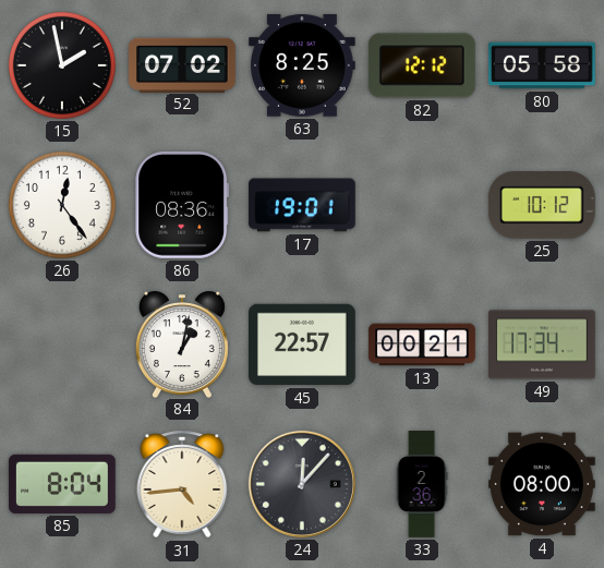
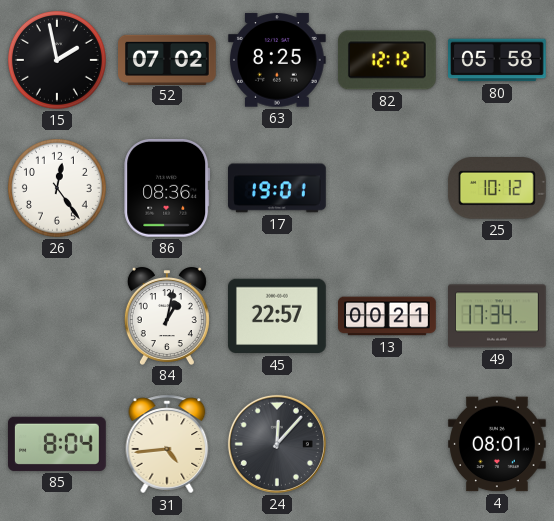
33: 2:36 -> none (422, 484)
4: 08:00 -> 08:01 (498, 444)
